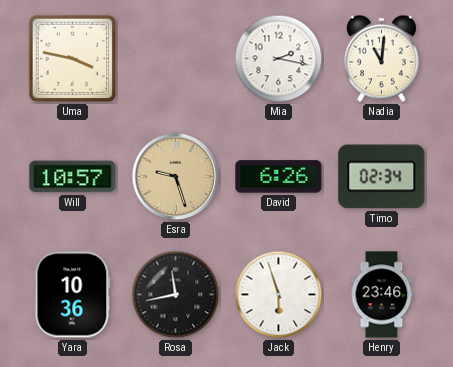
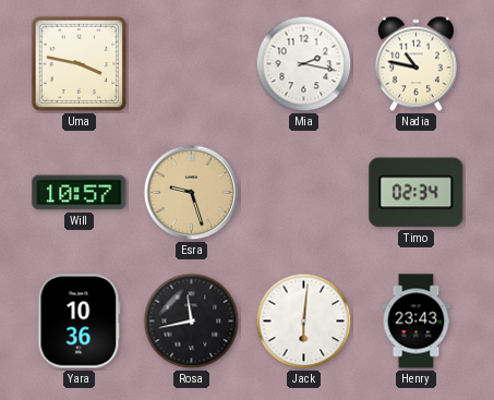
Nadia: 11:01 -> 10:47 (415, 64)
David: 6:26 -> none (279, 177)
Jack: 5:57 -> 6:01 (304, 322)
Henry: 23:46 -> 23:43 (417, 322)
